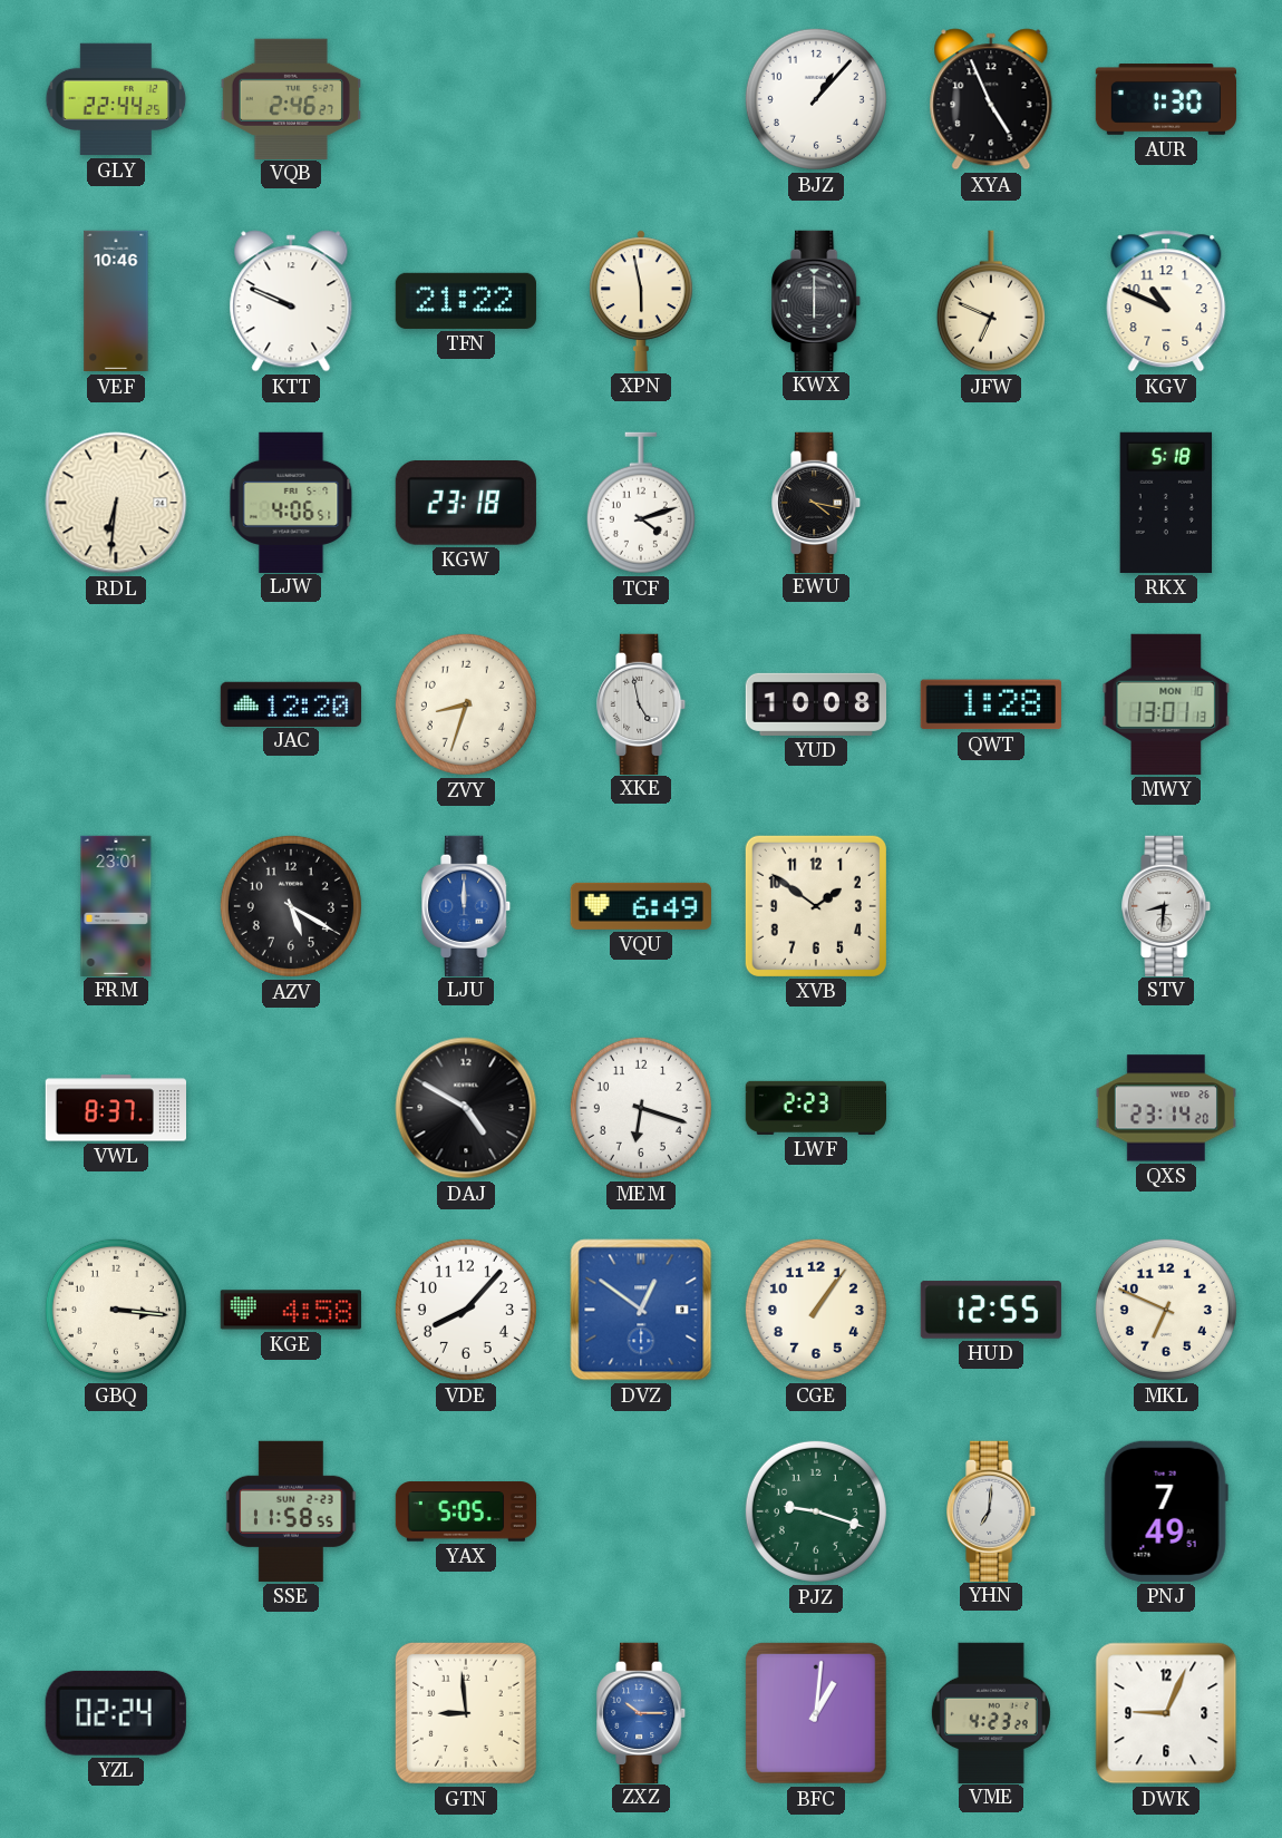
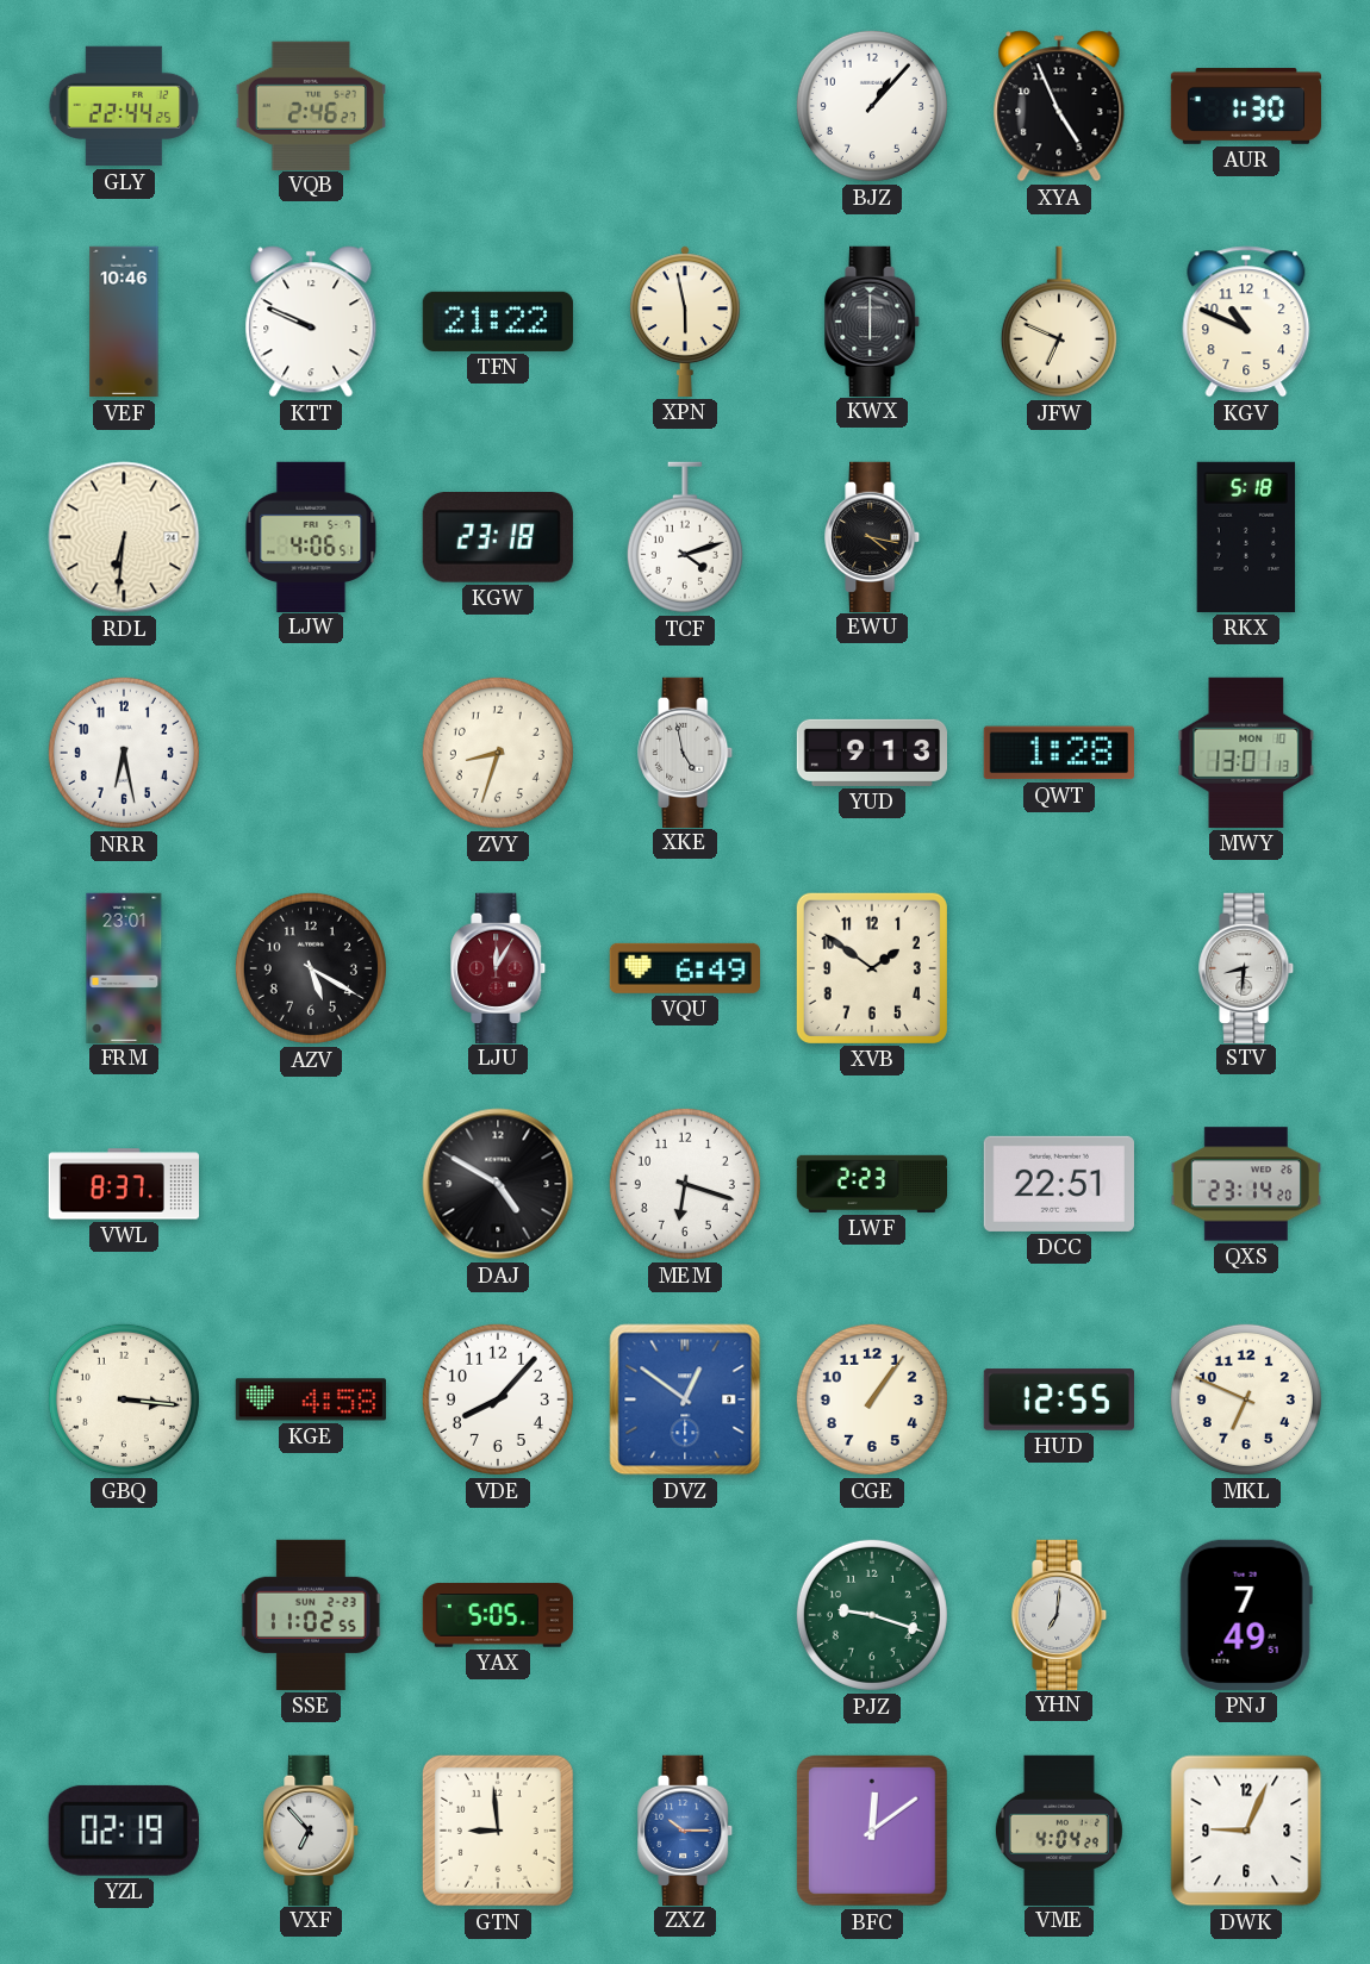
NRR: none -> 6:28 (124, 753)
JAC: 12:20 -> none (290, 703)
YUD: 10:08 -> 9:13 (871, 753)
LJU: 12:00 -> 12:05 (499, 967)
LJU dial: blue -> burgundy (499, 967)
DCC: none -> 22:51 (1059, 1184)
SSE: 11:58 -> 11:02 (311, 1615)
YZL: 02:24 -> 02:19 (124, 1831)
VXF: none -> 6:53 (312, 1829)
BFC: 1:01 -> 12:09 (872, 1831)
VME: 4:23 -> 4:04 (1059, 1829)
